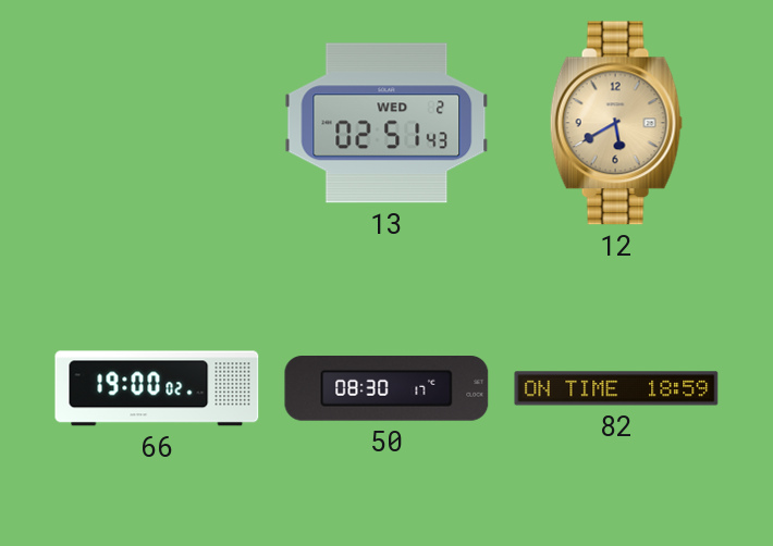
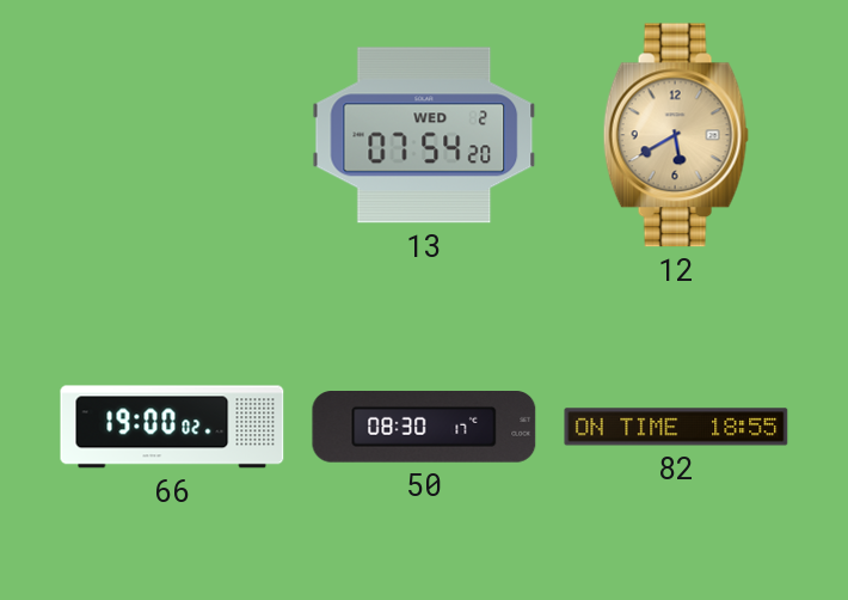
13: 02:51 -> 07:54 (424, 135)
82: 18:59 -> 18:55 (676, 427)
